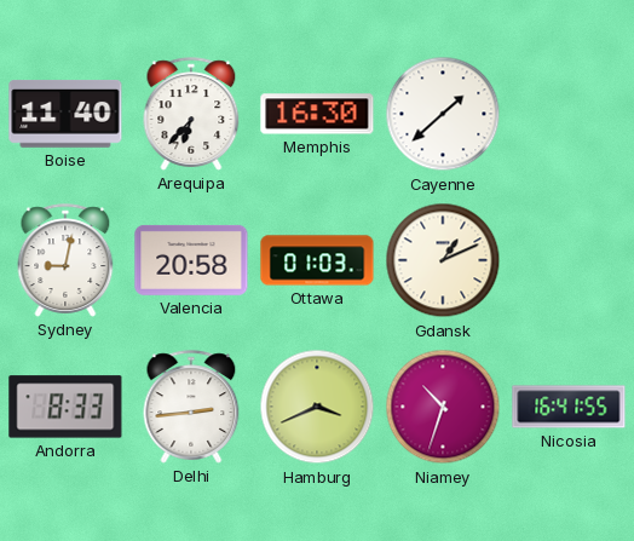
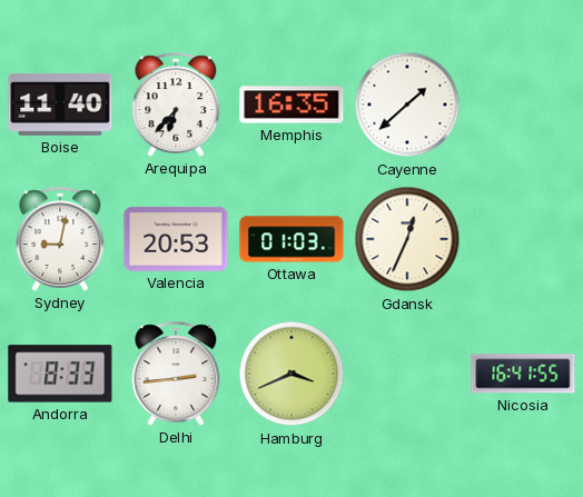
Memphis: 16:30 -> 16:35 (291, 105)
Valencia: 20:58 -> 20:53 (176, 239)
Gdansk: 1:11 -> 12:34 (407, 239)
Niamey: 10:33 -> none (443, 407)
